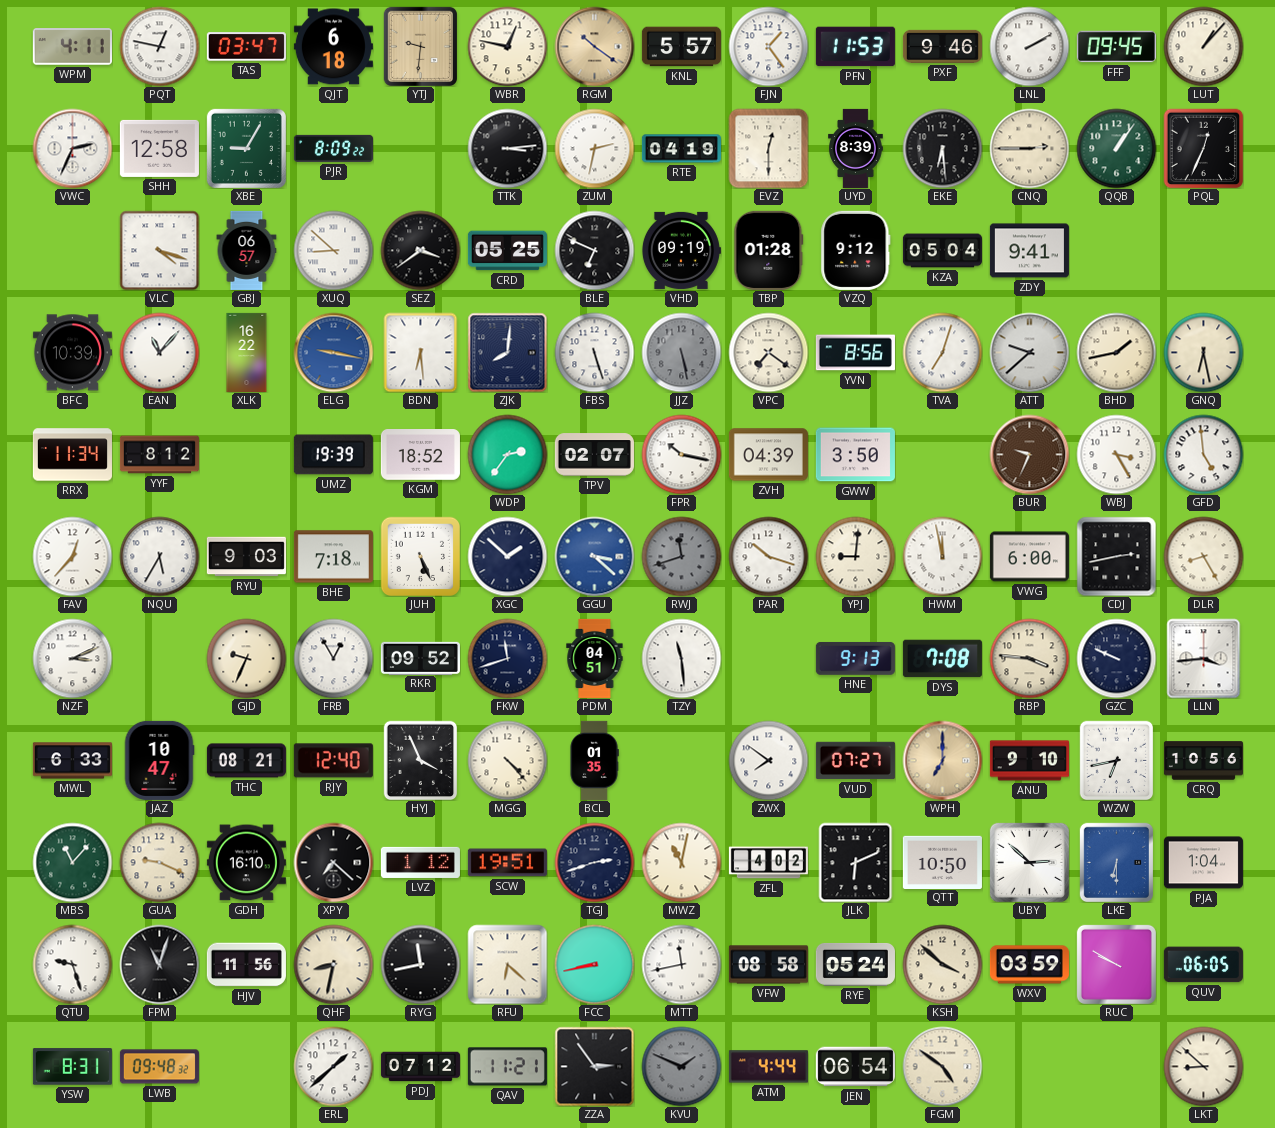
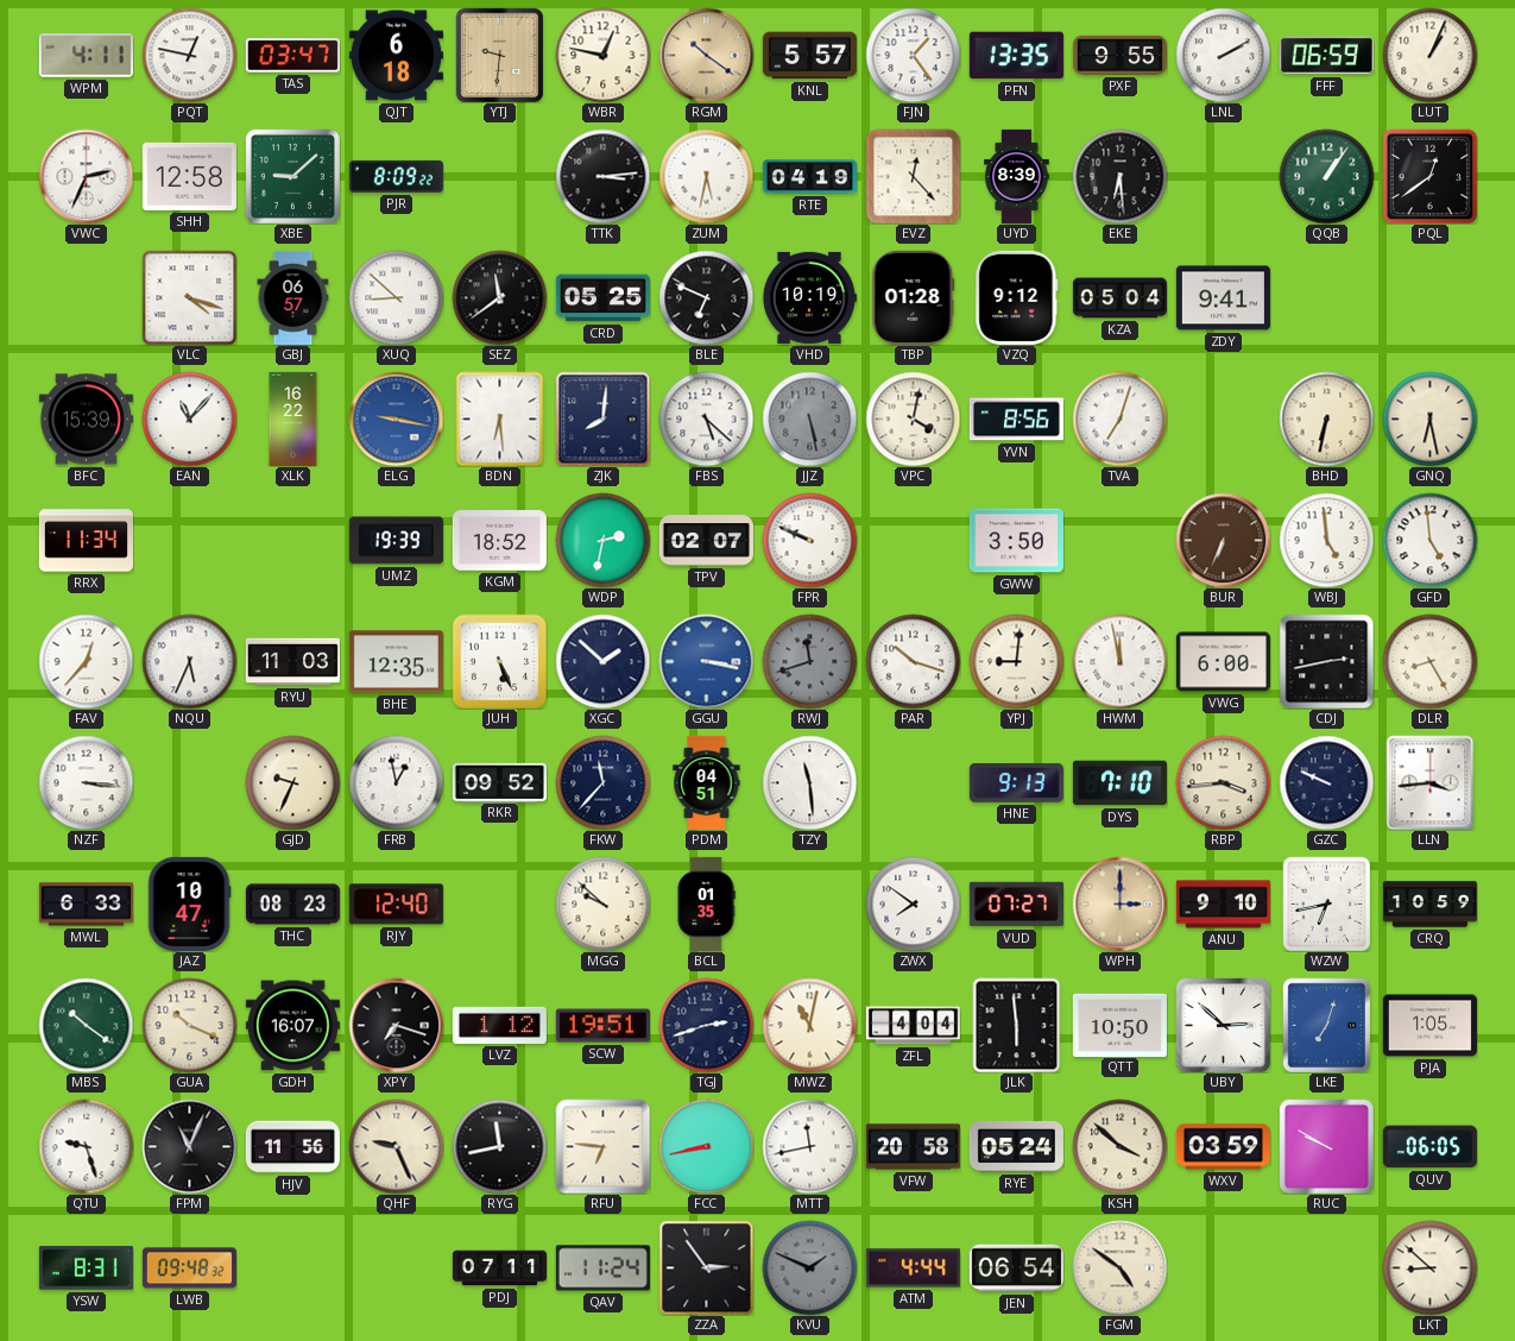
PFN: 11:53 -> 13:35 (1016, 56)
PXF: 9:46 -> 9:55 (1119, 55)
FFF: 09:45 -> 06:59 (1326, 56)
LUT: 1:07 -> 1:04 (1429, 55)
XBE: 9:05 -> 9:08 (292, 176)
ZUM: 2:32 -> 5:32 (706, 176)
EVZ: 12:30 -> 12:23 (913, 176)
CNQ: 2:45 -> none (1029, 148)
PQL: 12:34 -> 12:39 (1429, 176)
SEZ: 3:39 -> 11:39 (499, 297)
VHD: 09:19 -> 10:19 (809, 297)
BFC: 10:39 -> 15:39 (86, 420)
FBS: 5:27 -> 5:22 (706, 418)
VPC: 7:21 -> 4:02 (913, 418)
ATT: 9:38 -> none (1029, 352)
BHD: 1:43 -> 6:32 (1326, 418)
YYF: 8:12 -> none (159, 455)
WDP: 2:36 -> 2:32 (602, 540)
FPR: 10:17 -> 9:49 (809, 540)
ZVH: 04:39 -> none (768, 455)
BUR: 9:34 -> 6:34 (1223, 540)
WBJ: 3:25 -> 4:59 (1326, 540)
NQU: 5:35 -> 5:34 (189, 661)
RYU: 9:03 -> 11:03 (292, 662)
BHE: 7:18 -> 12:35 (396, 662)
GGU: 3:22 -> 3:17 (706, 661)
NZF: 3:11 -> 3:16 (86, 782)
FRB: 12:55 -> 12:58 (396, 782)
FKW: 11:42 -> 11:37 (602, 782)
DYS: 7:08 -> 7:10 (1119, 783)
RBP: 3:46 -> 3:44 (1223, 782)
THC: 08:21 -> 08:23 (292, 905)
HYJ: 3:56 -> none (421, 760)
MGG: 4:23 -> 9:52 (602, 904)
WPH: 7:00 -> 3:00 (1119, 904)
CRQ: 10:56 -> 10:59 (1429, 905)
MBS: 11:07 -> 10:21 (86, 1025)
GUA: 9:19 -> 10:19 (189, 1025)
GDH: 16:10 -> 16:07 (292, 1026)
XPY: 7:22 -> 7:18 (396, 1025)
ZFL: 4:02 -> 4:04 (913, 1026)
JLK: 6:11 -> 5:59 (1017, 1025)
LKE: 6:30 -> 7:03 (1326, 1025)
PJA: 1:04 -> 1:05 (1429, 1026)
FPM: 11:03 -> 11:04 (189, 1146)
QHF: 8:32 -> 9:26 (396, 1146)
RFU: 6:22 -> 6:46 (602, 1146)
VFW: 08:58 -> 20:58 (913, 1147)
ERL: 1:38 -> none (333, 1066)
PDJ: 07:12 -> 07:11 (499, 1268)
QAV: 11:21 -> 11:24 (602, 1268)
